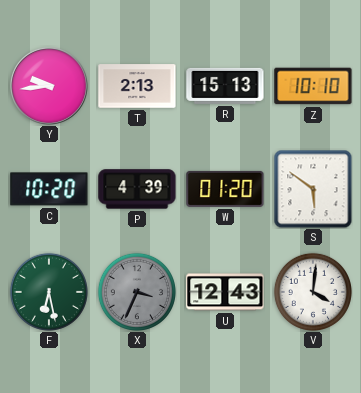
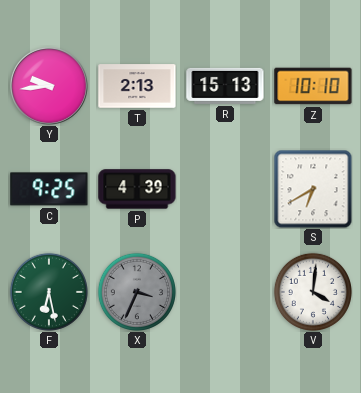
C: 10:20 -> 9:25 (49, 189)
W: 01:20 -> none (225, 189)
S: 5:51 -> 6:40 (313, 189)
U: 12:43 -> none (225, 292)
